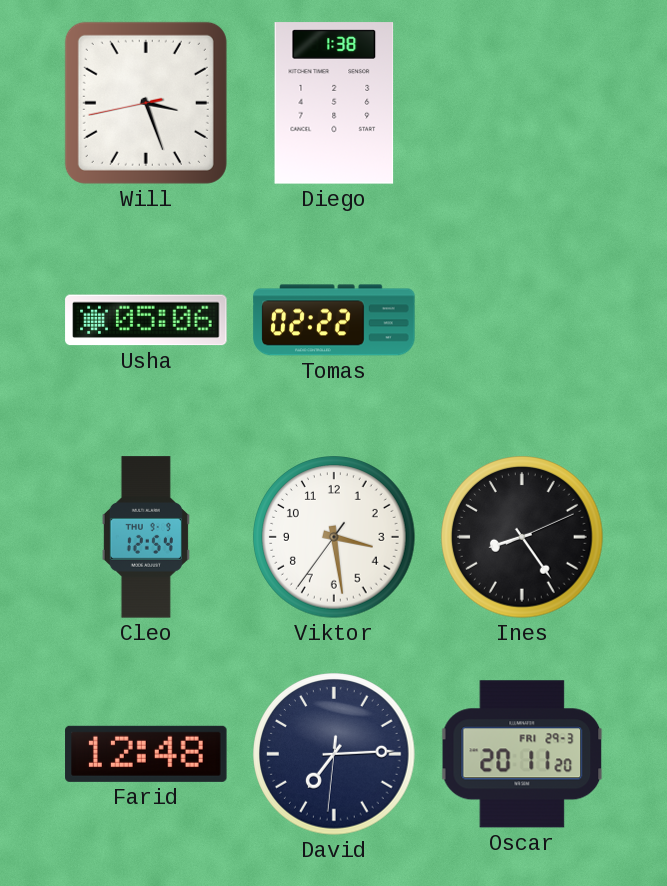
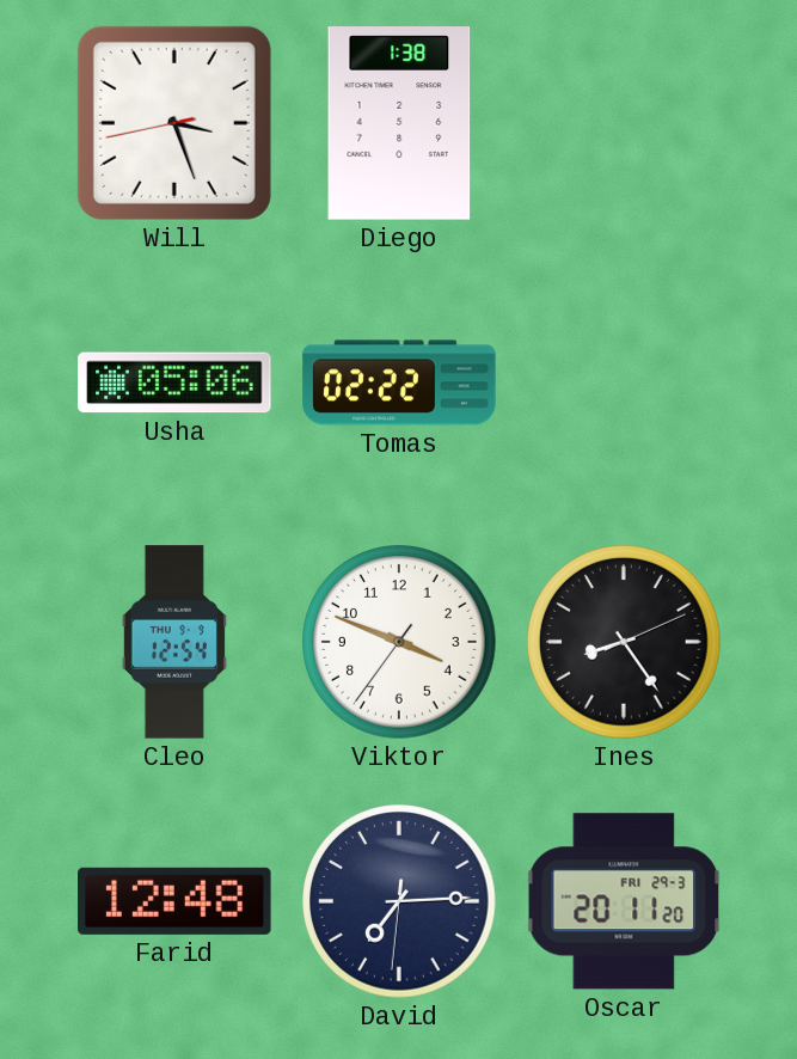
Viktor: 3:28 -> 3:48 (399, 642)
